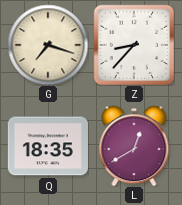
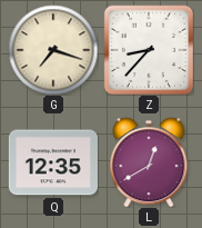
Q: 18:35 -> 12:35 (53, 162)
